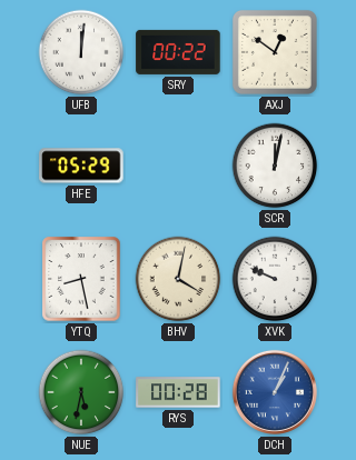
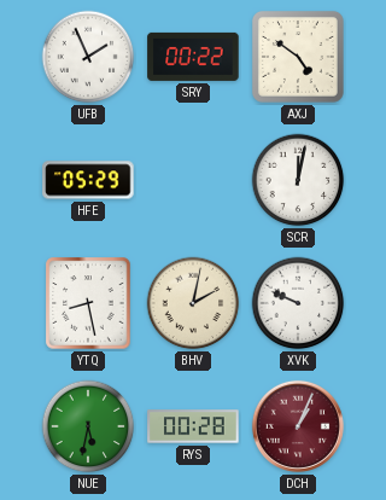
UFB: 12:01 -> 1:56 (88, 57)
AXJ: 12:51 -> 4:51 (298, 57)
BHV: 4:02 -> 2:02 (193, 303)
DCH dial: blue -> burgundy (298, 426)
